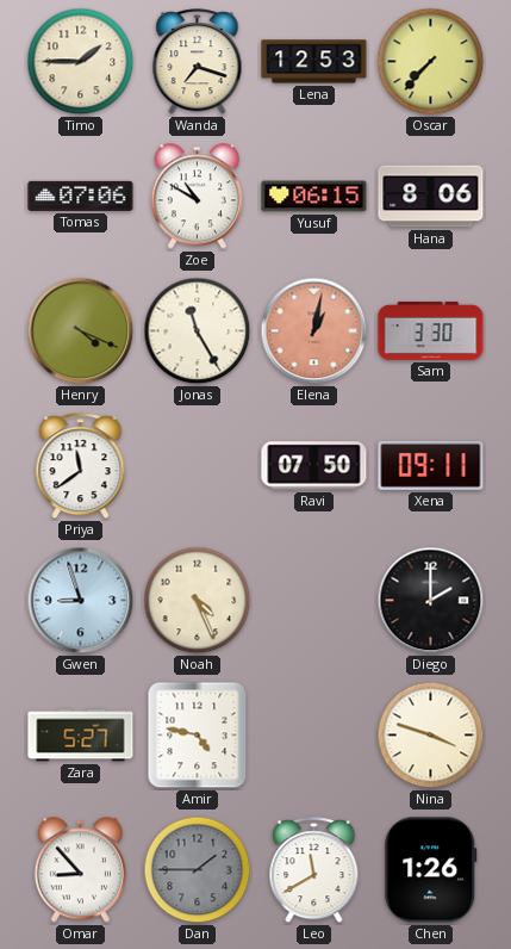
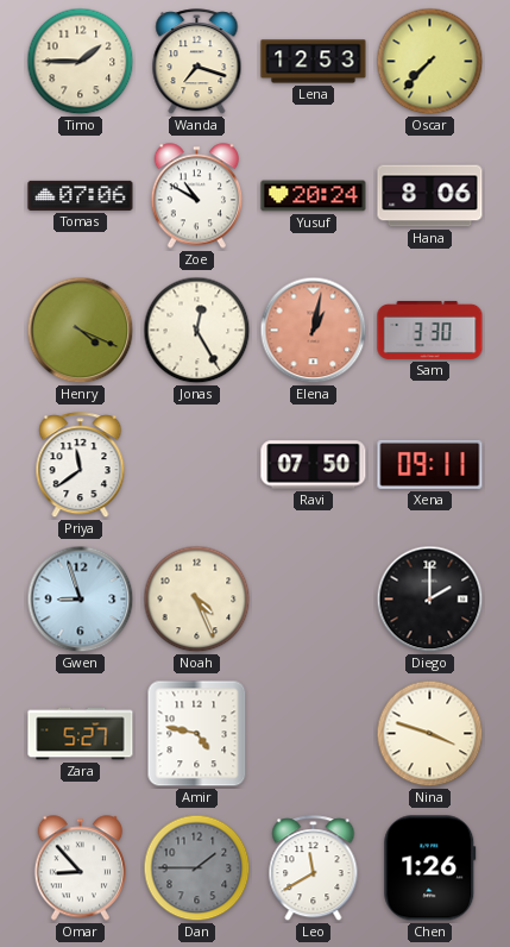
Yusuf: 06:15 -> 20:24 (314, 196)
Jonas: 11:25 -> 12:25 (197, 331)
